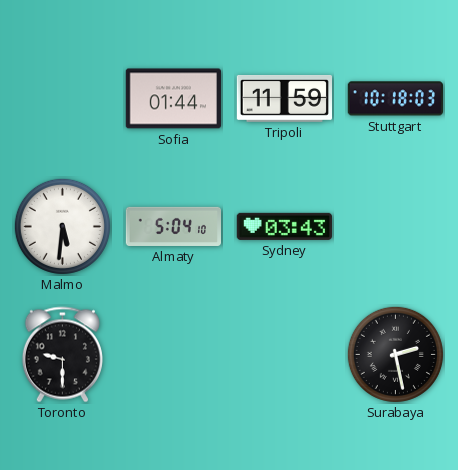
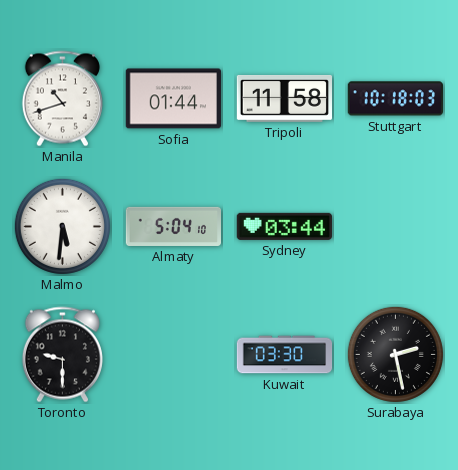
Manila: none -> 10:42 (62, 99)
Tripoli: 11:59 -> 11:58 (284, 98)
Sydney: 03:43 -> 03:44 (284, 226)
Kuwait: none -> 03:30 (285, 355)
